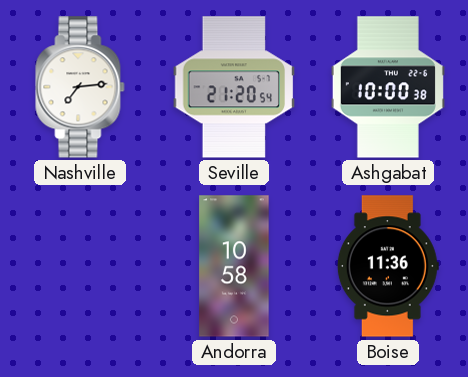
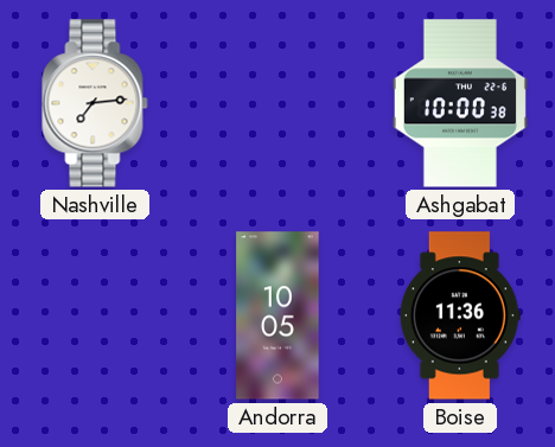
Seville: 21:20 -> none (234, 87)
Andorra: 10:58 -> 10:05 (277, 315)
